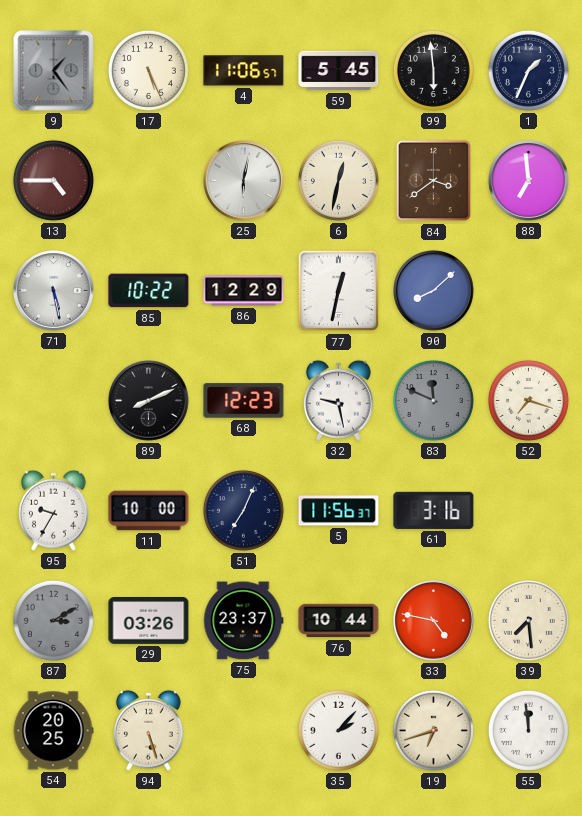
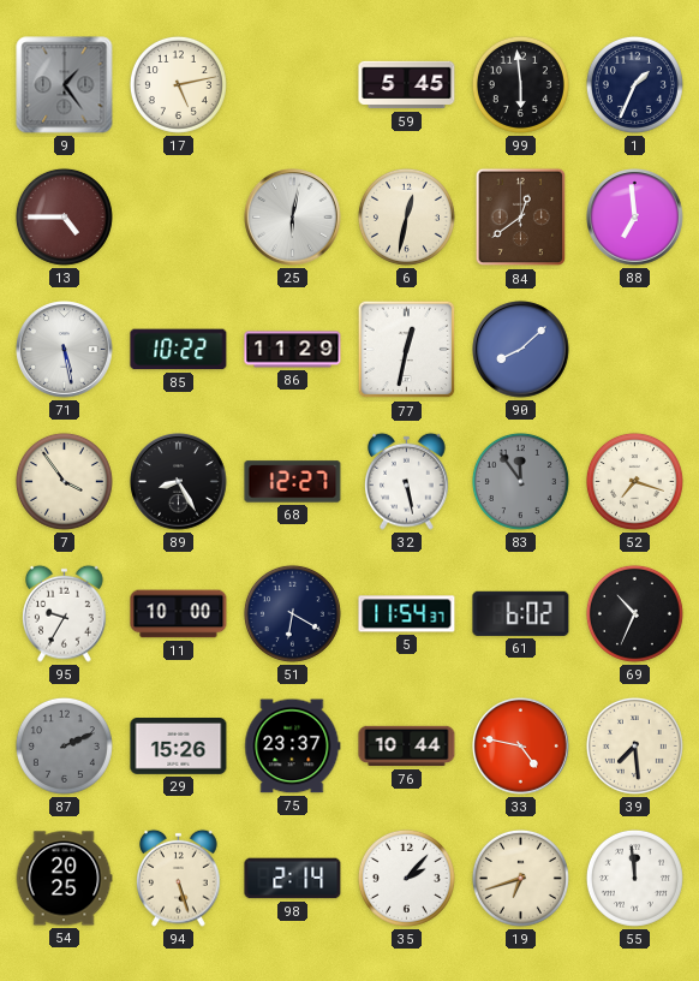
17: 5:26 -> 5:13 (178, 84)
4: 11:06 -> none (244, 71)
84: 3:39 -> 12:39 (521, 218)
86: 12:29 -> 11:29 (293, 350)
7: none -> 3:54 (64, 481)
89: 8:11 -> 8:25 (179, 482)
68: 12:23 -> 12:27 (293, 482)
32: 9:28 -> 5:28 (407, 481)
83: 11:49 -> 11:54 (520, 481)
51: 7:04 -> 6:20 (292, 613)
5: 11:56 -> 11:54 (407, 614)
61: 3:16 -> 6:02 (521, 613)
69: none -> 10:34 (634, 613)
87: 3:10 -> 2:11 (64, 745)
29: 03:26 -> 15:26 (179, 747)
98: none -> 2:14 (293, 879)
